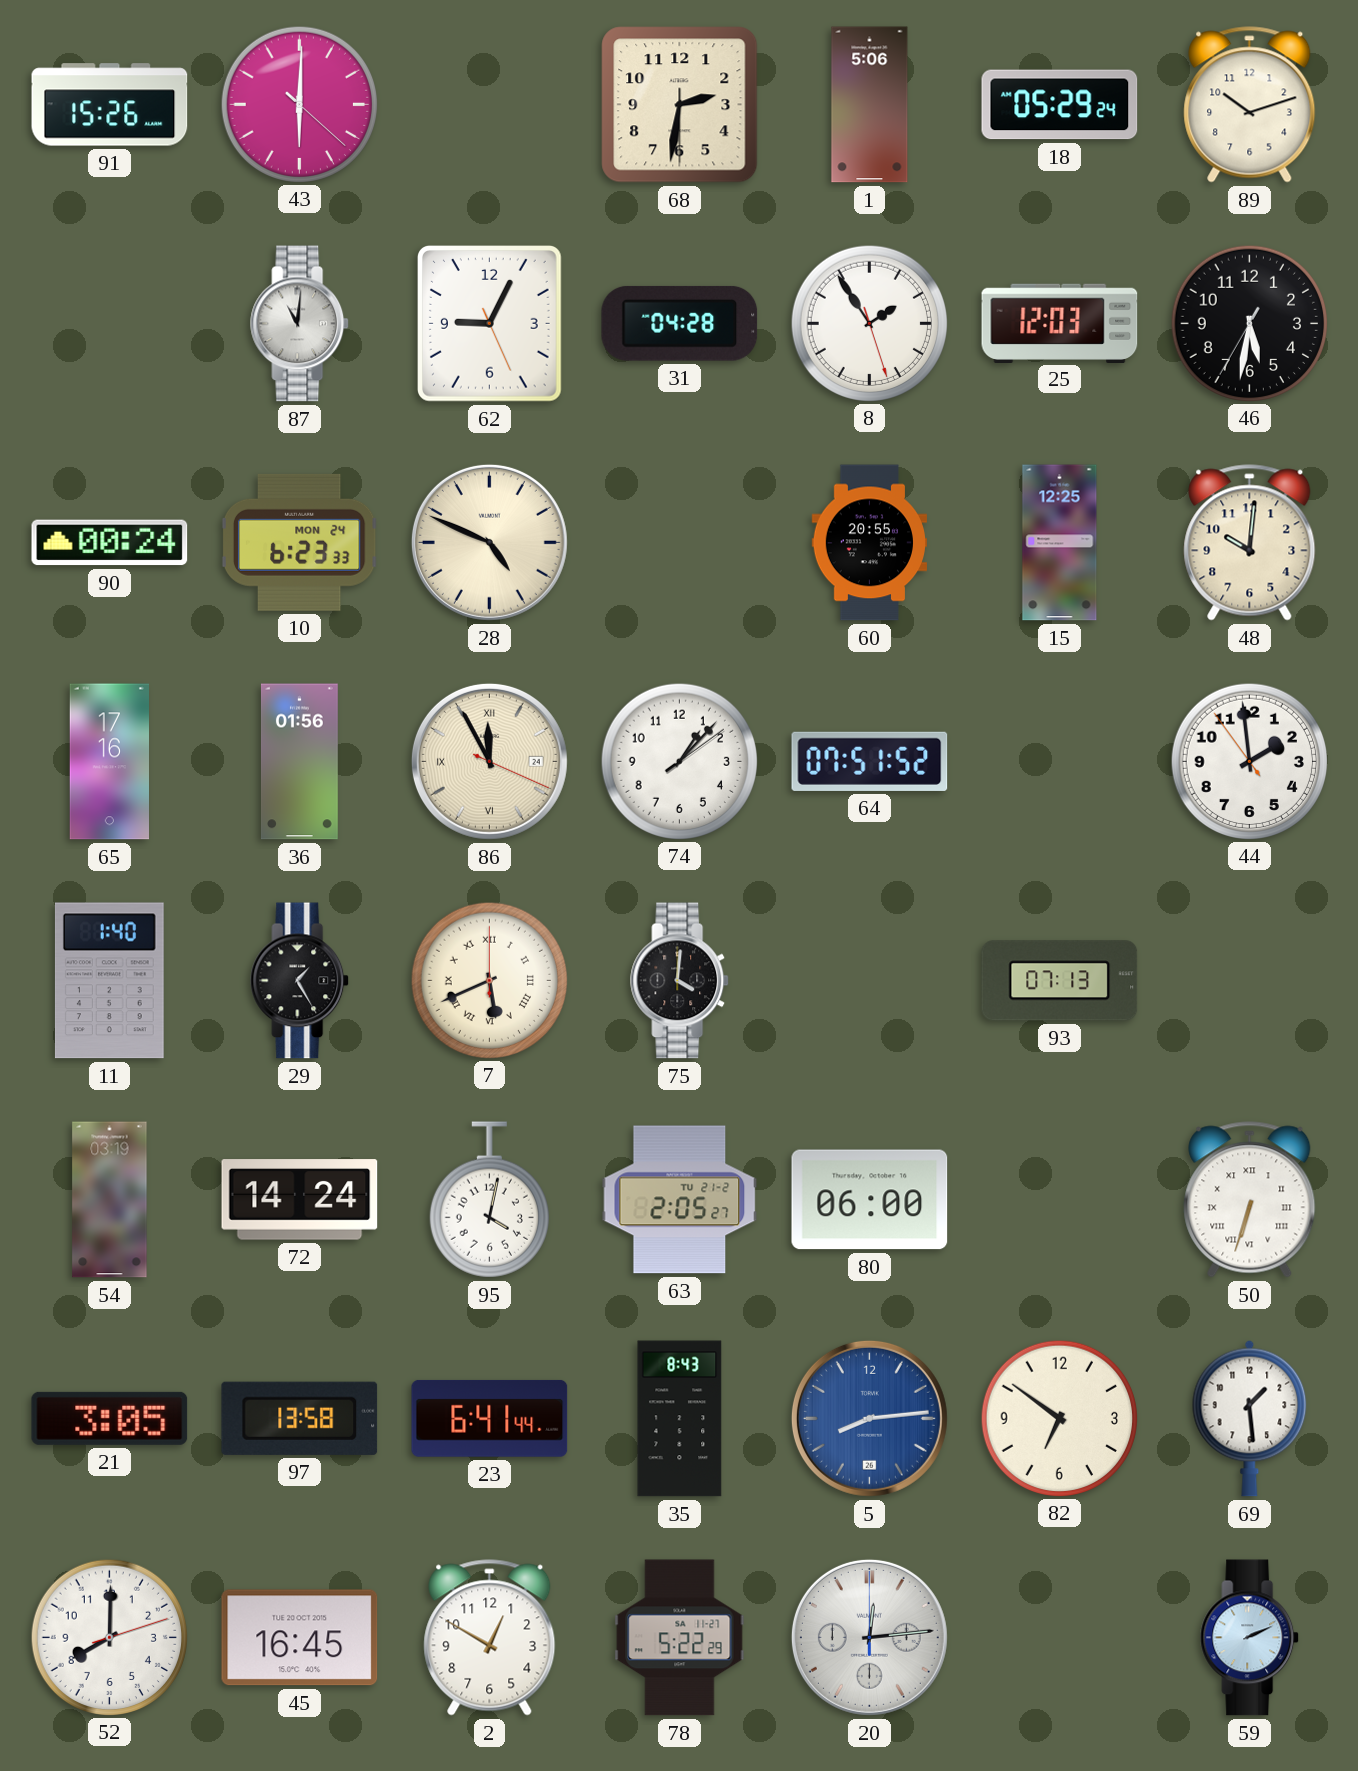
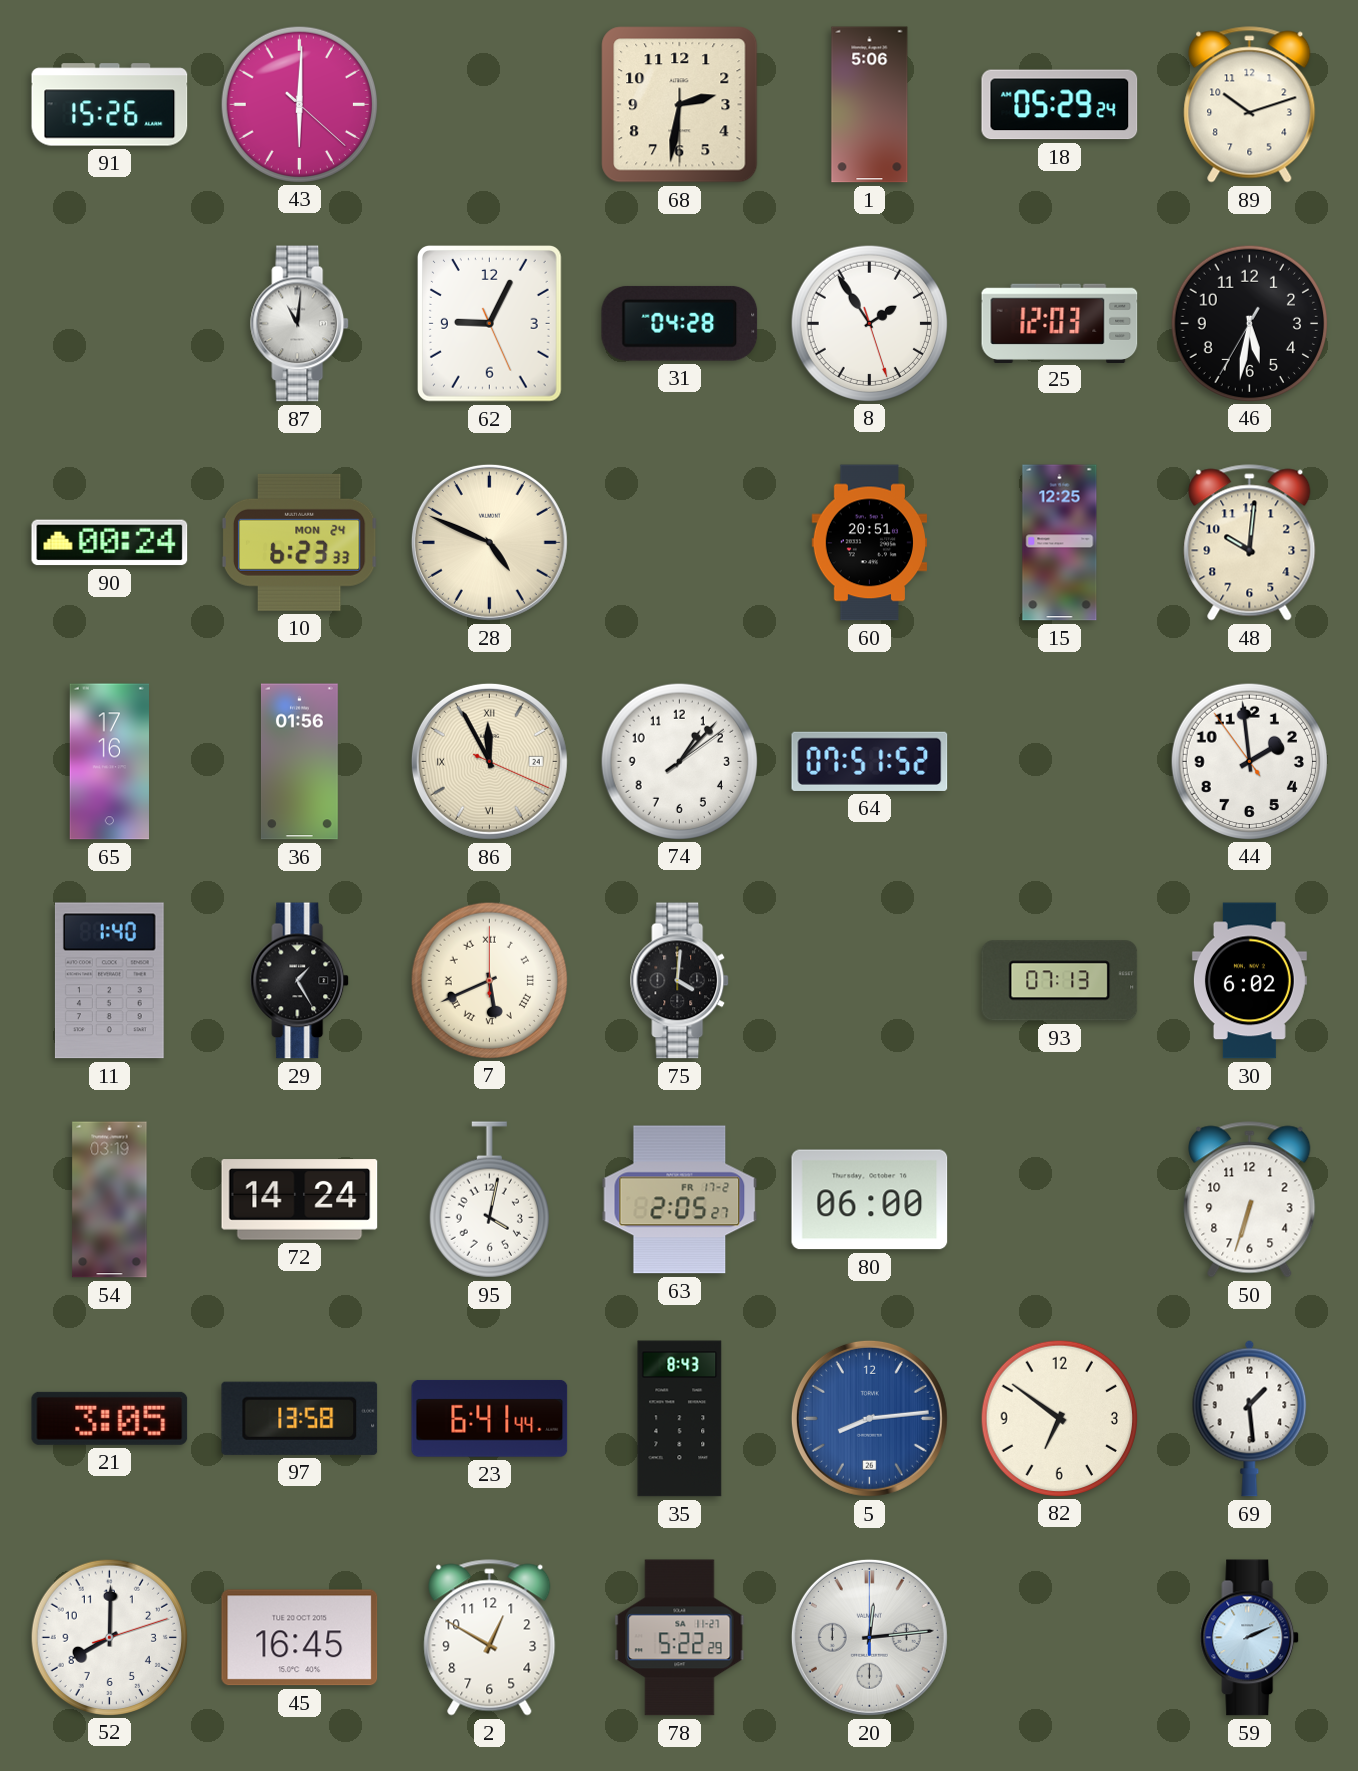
60: 20:55 -> 20:51 (869, 543)
30: none -> 6:02 (1249, 981)
63 date: TU 21-2 -> FR 17-2 (680, 1200)
50 numerals: Roman -> Arabic (1250, 1200)
